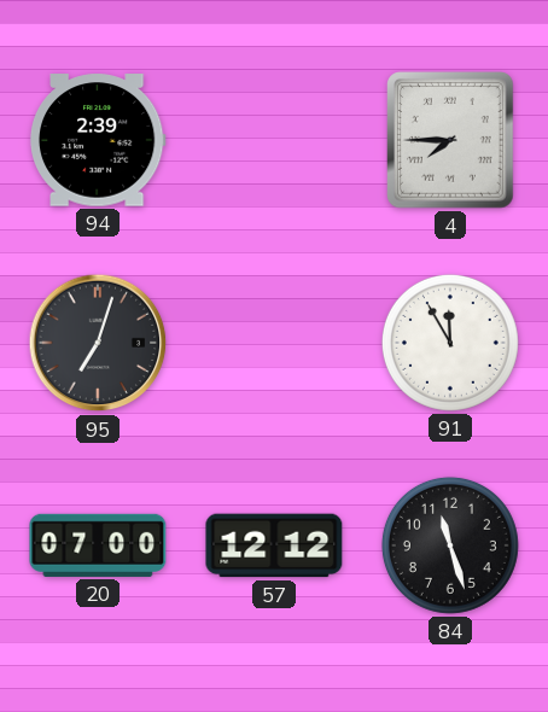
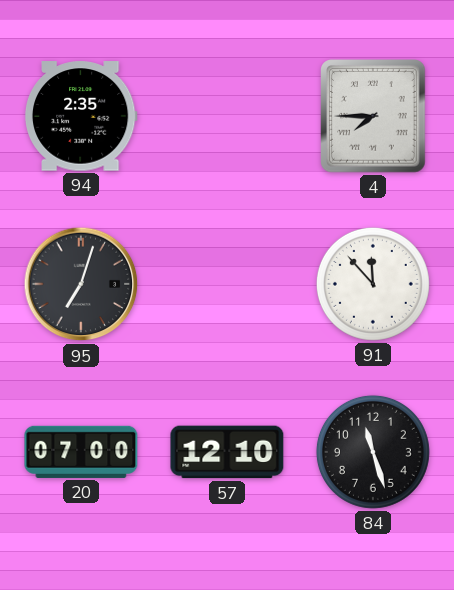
94: 2:39 -> 2:35 (81, 116)
91: 11:55 -> 11:53 (373, 284)
57: 12:12 -> 12:10 (227, 452)
